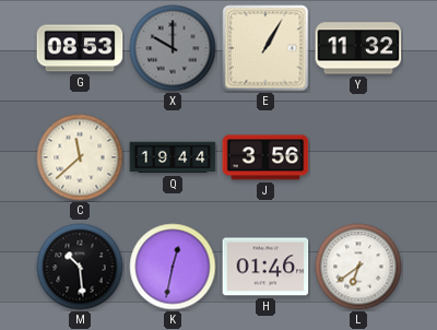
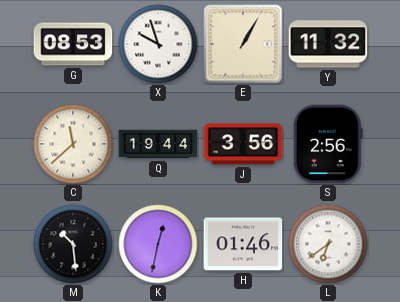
X: 10:00 -> 9:57 (158, 44)
X dial: grey -> white (158, 44)
S: none -> 2:56 (328, 144)
